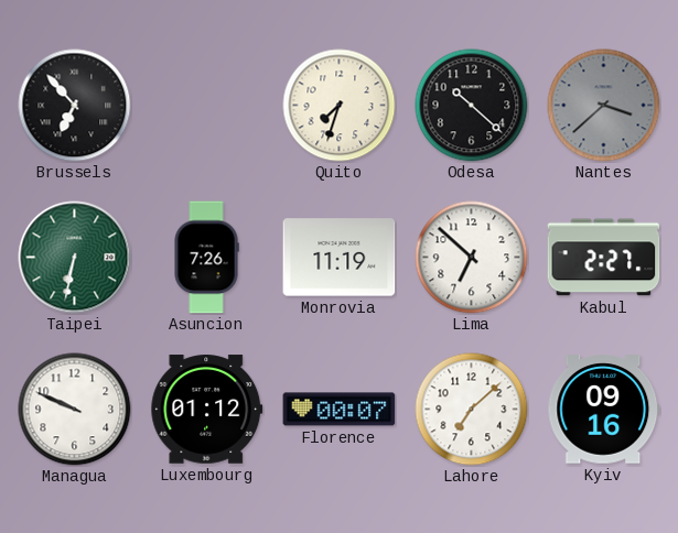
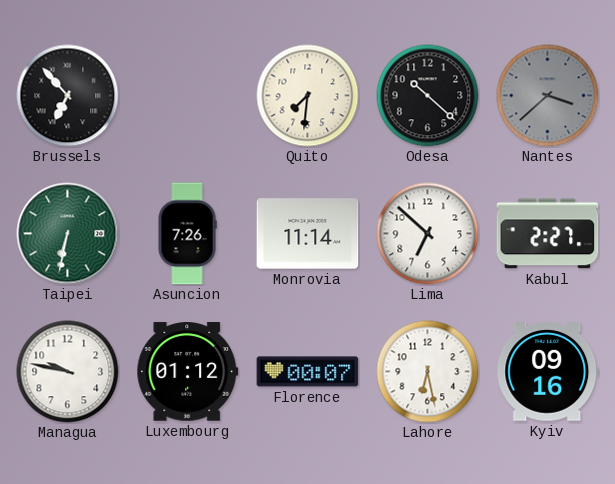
Quito: 7:33 -> 7:31 (308, 96)
Monrovia: 11:19 -> 11:14 (308, 234)
Managua: 9:49 -> 9:47 (68, 372)
Lahore: 7:08 -> 6:28 (428, 372)
